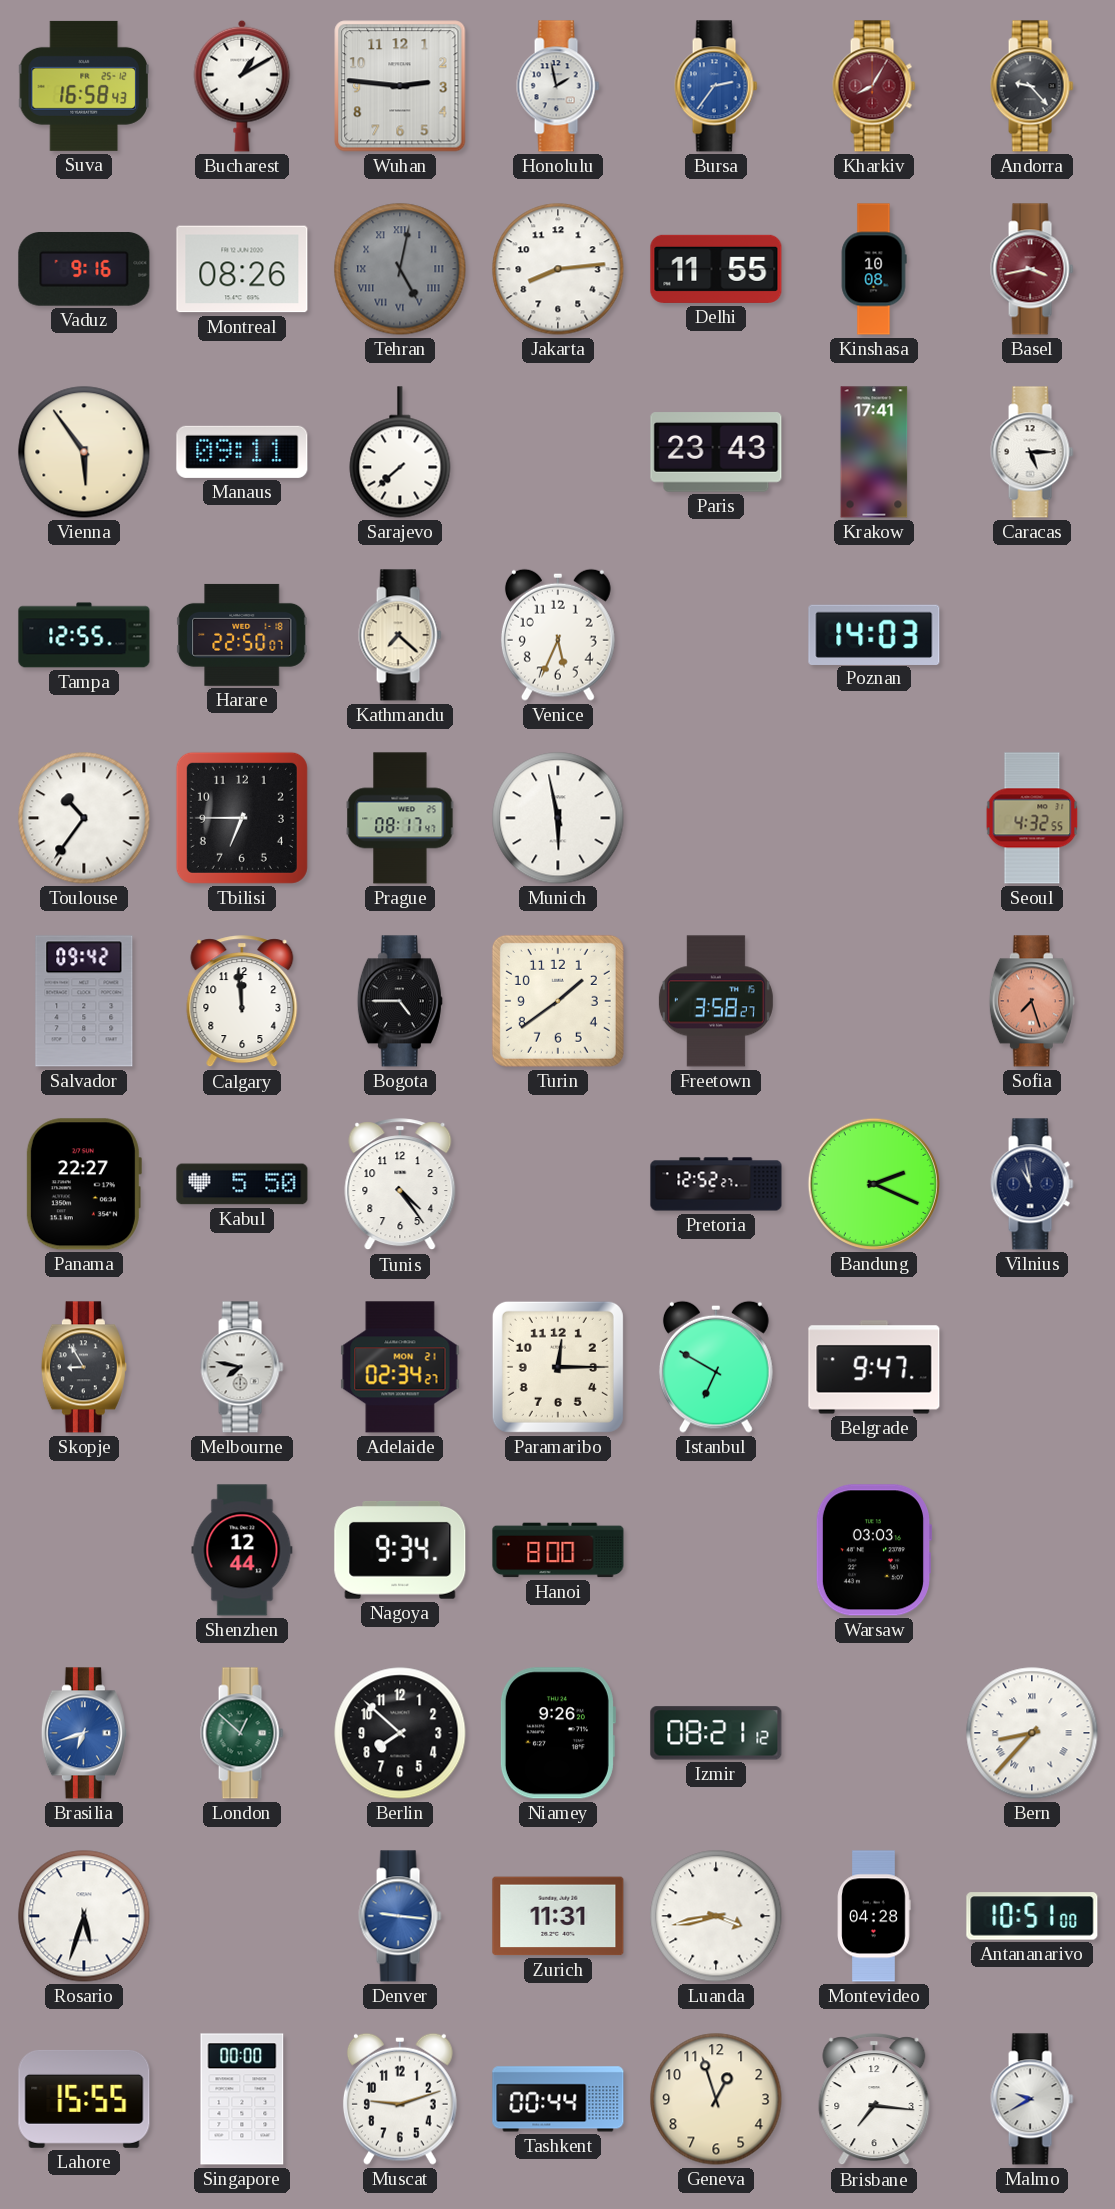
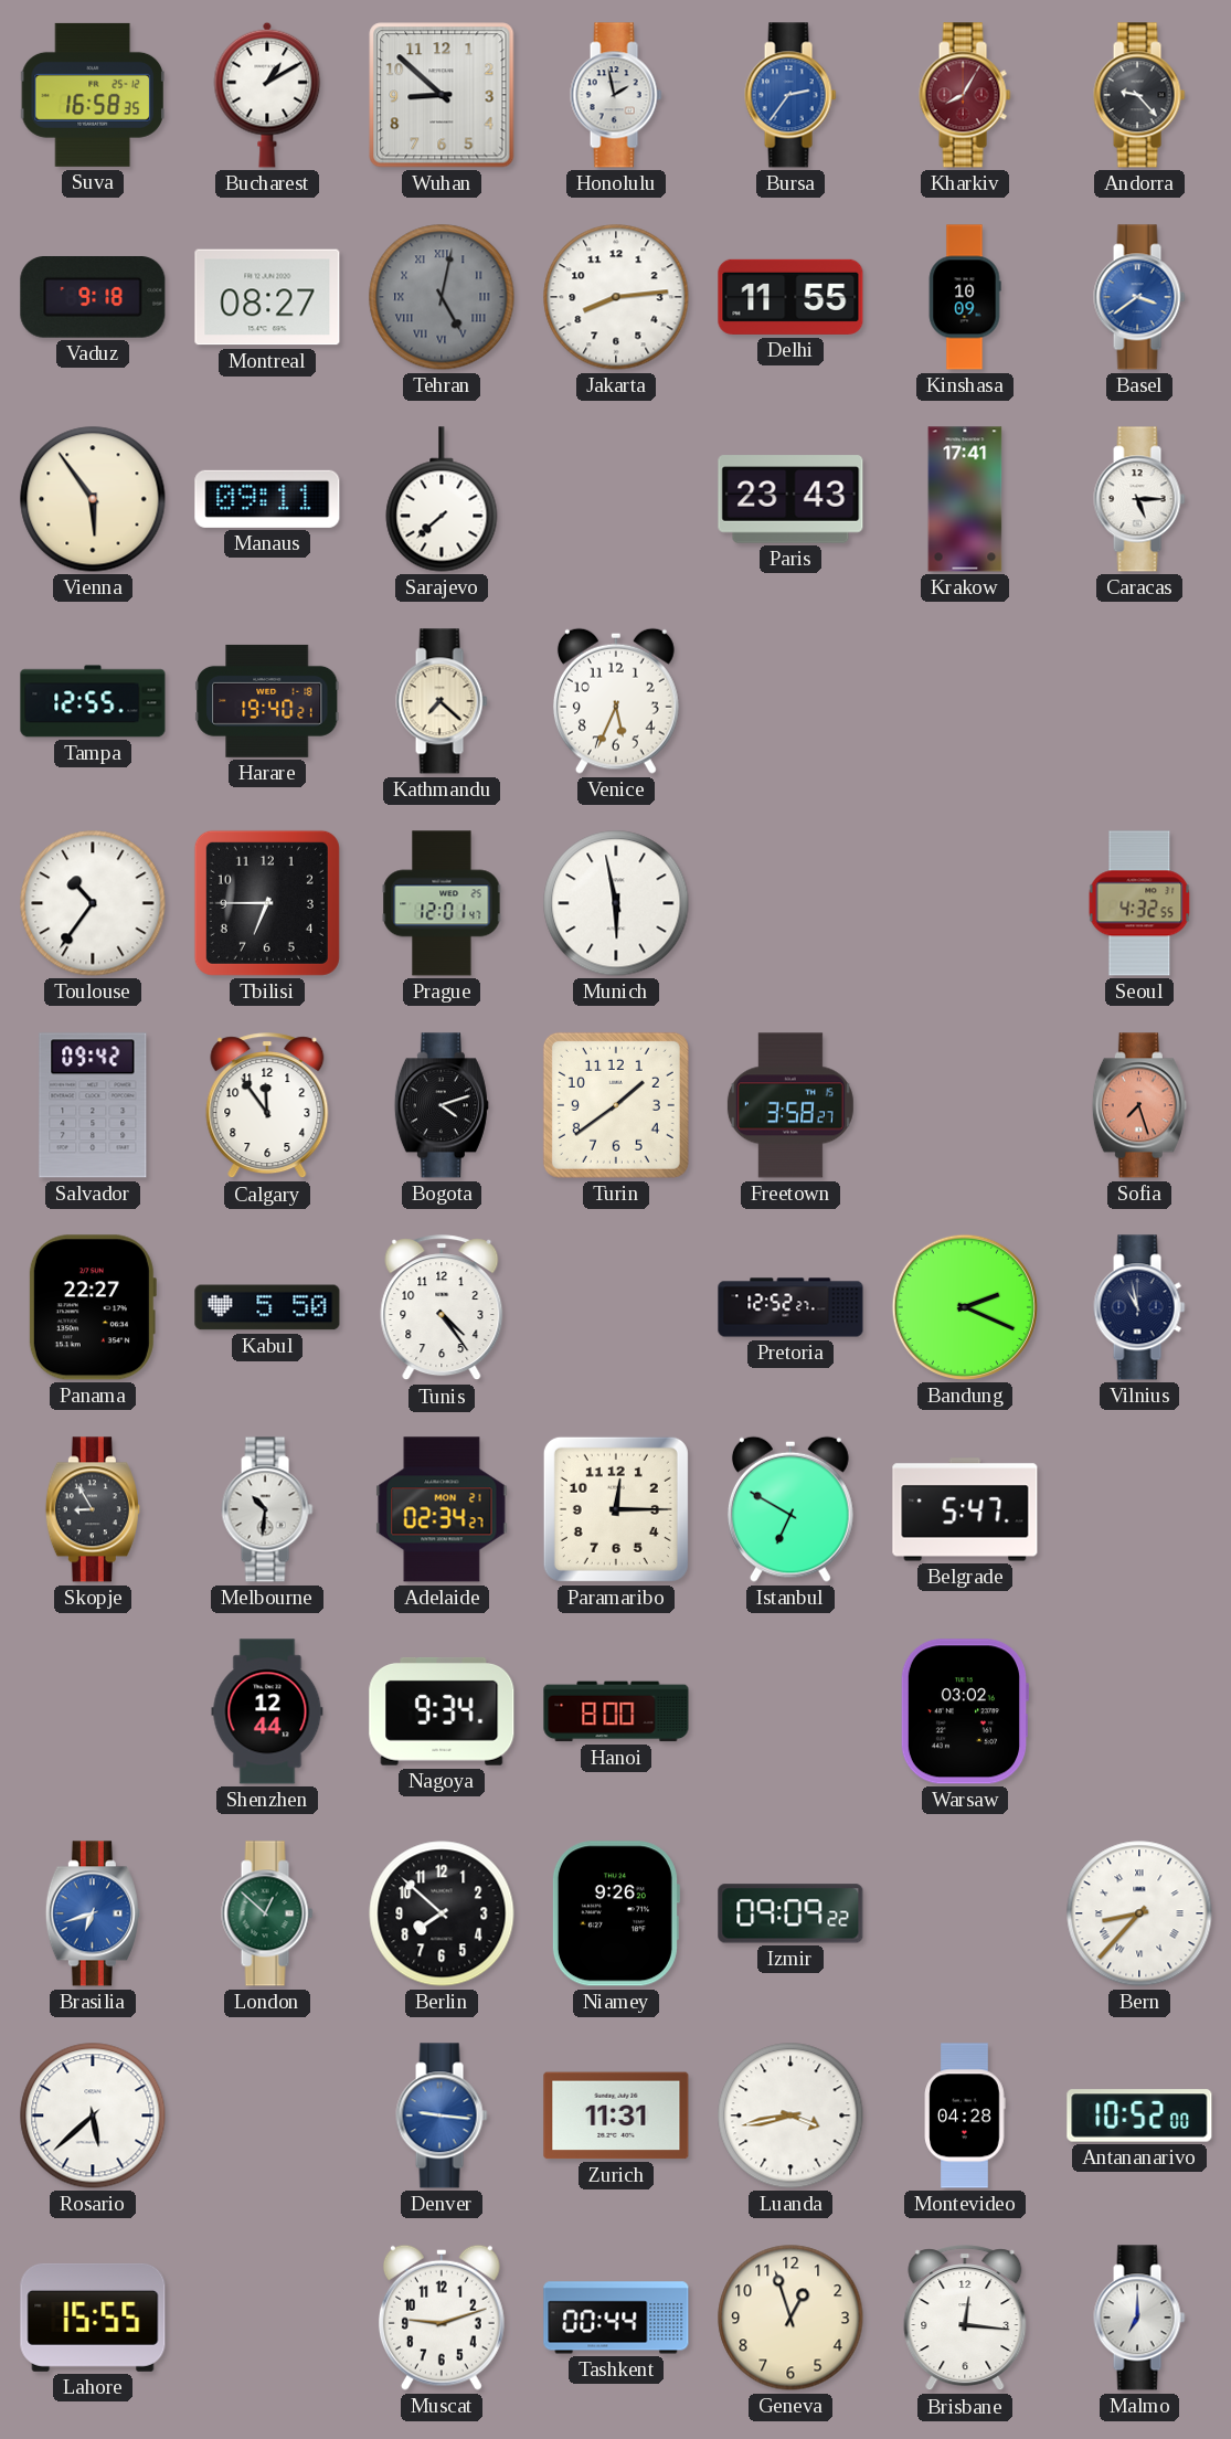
Suva: 16:58:43 -> 16:58:35 (93, 95)
Wuhan: 2:46 -> 8:52 (442, 95)
Vaduz: 9:16 -> 9:18 (93, 298)
Montreal: 08:26 -> 08:27 (267, 297)
Kinshasa: 10:08 -> 10:09 (965, 297)
Basel: 3:43 -> 3:39 (1139, 297)
Basel dial: burgundy -> blue (1139, 297)
Harare: 22:50 -> 19:40 (267, 701)
Poznan: 14:03 -> none (874, 634)
Prague: 08:17 -> 12:01 (442, 903)
Calgary: 11:59 -> 11:54 (267, 1106)
Bogota: 4:45 -> 4:12 (442, 1105)
Melbourne: 7:47 -> 10:31 (267, 1509)
Belgrade: 9:47 -> 5:47 (965, 1509)
Warsaw: 03:03 -> 03:02 (964, 1711)
Izmir: 08:21 -> 09:09 (790, 1913)
Rosario: 5:33 -> 5:38 (93, 2115)
Antananarivo: 10:51 -> 10:52 (1139, 2115)
Singapore: 00:00 -> none (242, 2099)
Brisbane: 7:16 -> 12:16 (965, 2319)
Malmo: 9:40 -> 7:00 (1139, 2318)
